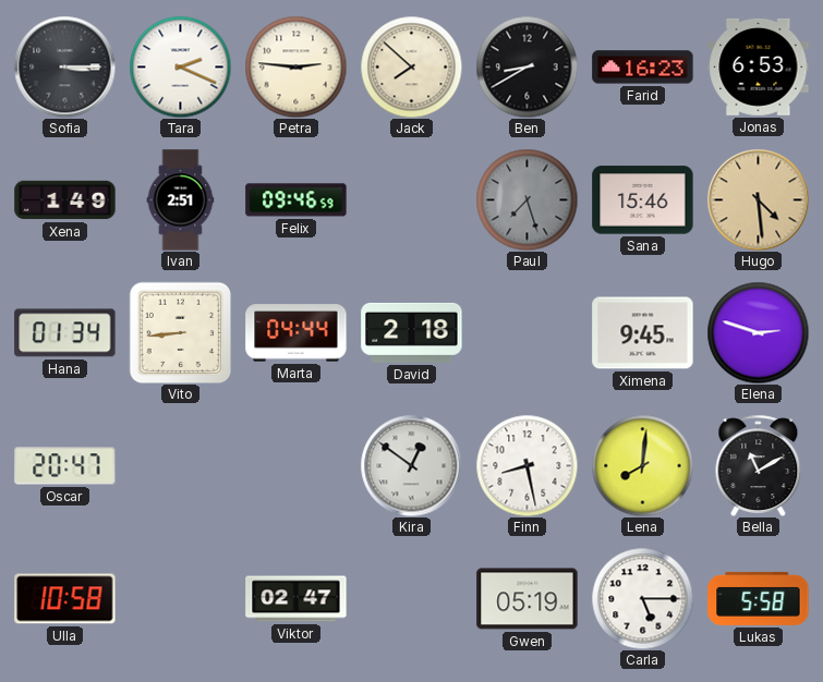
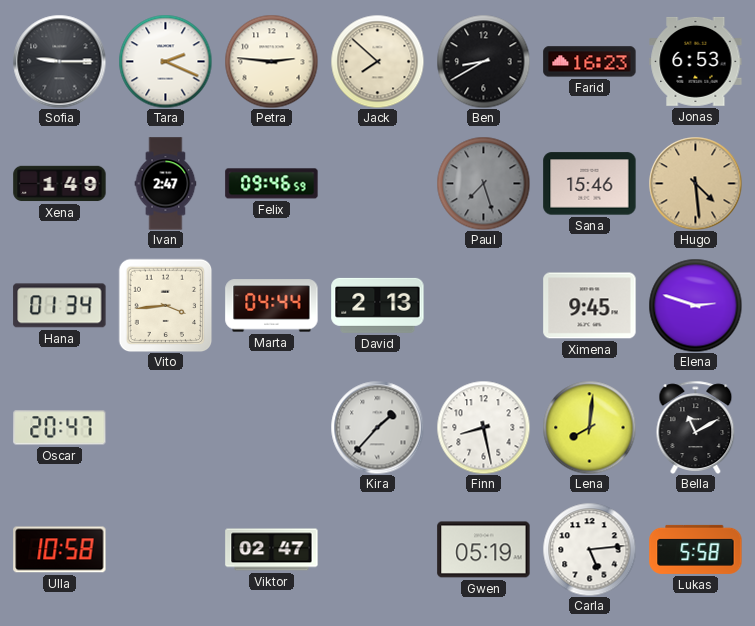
Sofia: 3:15 -> 9:15 (59, 61)
Ivan: 2:51 -> 2:47 (166, 184)
Vito: 8:44 -> 3:44 (165, 305)
David: 2:18 -> 2:13 (378, 305)
Kira: 12:51 -> 1:37 (377, 427)
Carla: 5:15 -> 5:14 (589, 549)
